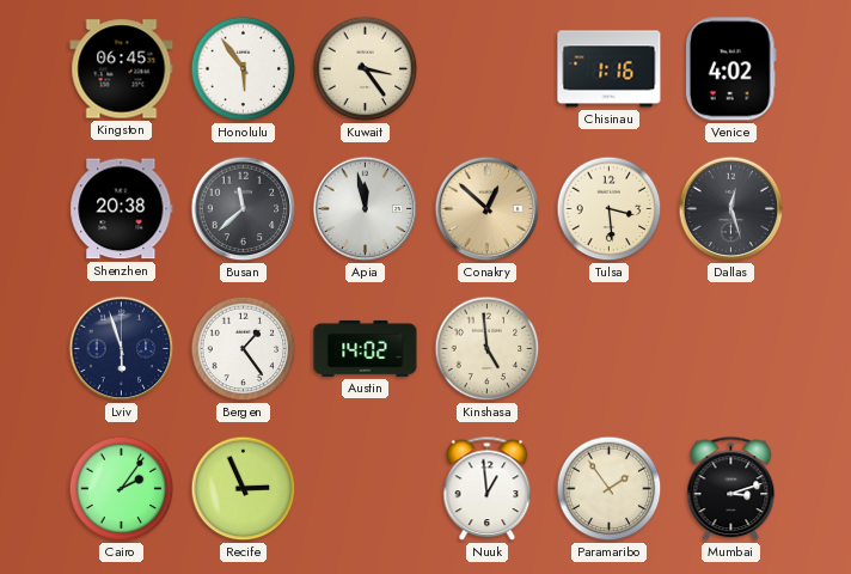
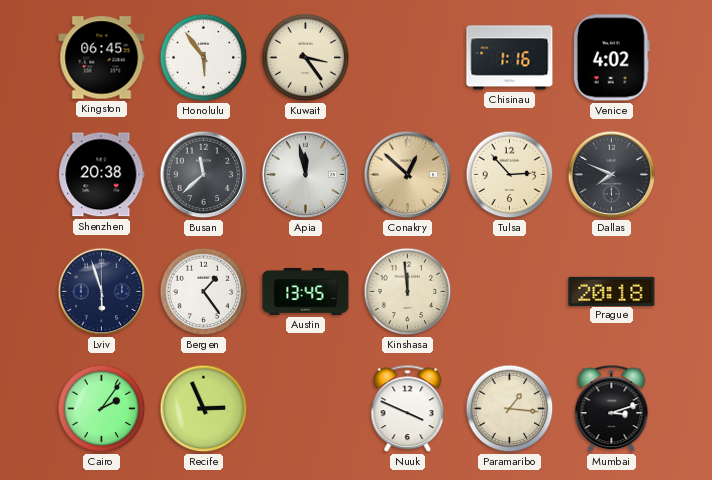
Tulsa: 3:29 -> 2:53 (510, 175)
Dallas: 12:27 -> 7:49 (612, 175)
Austin: 14:02 -> 13:45 (306, 291)
Kinshasa: 4:59 -> 11:59 (408, 292)
Prague: none -> 20:18 (612, 291)
Nuuk: 12:59 -> 3:49 (408, 409)
Paramaribo: 1:54 -> 1:16 (510, 409)
